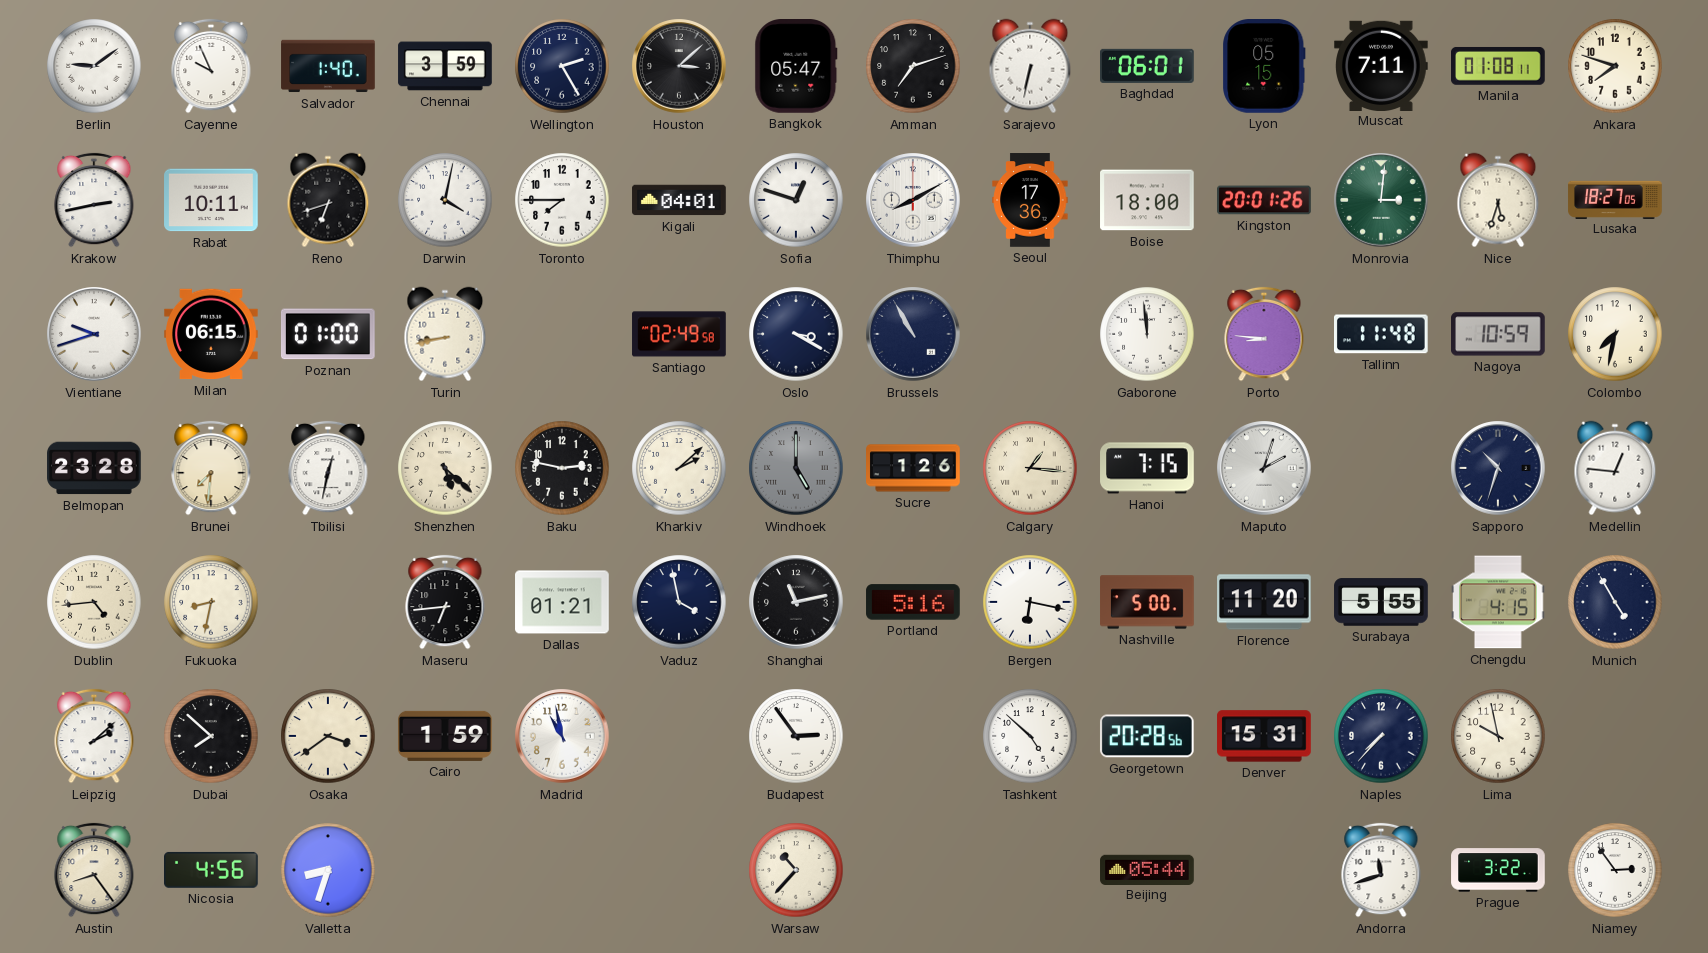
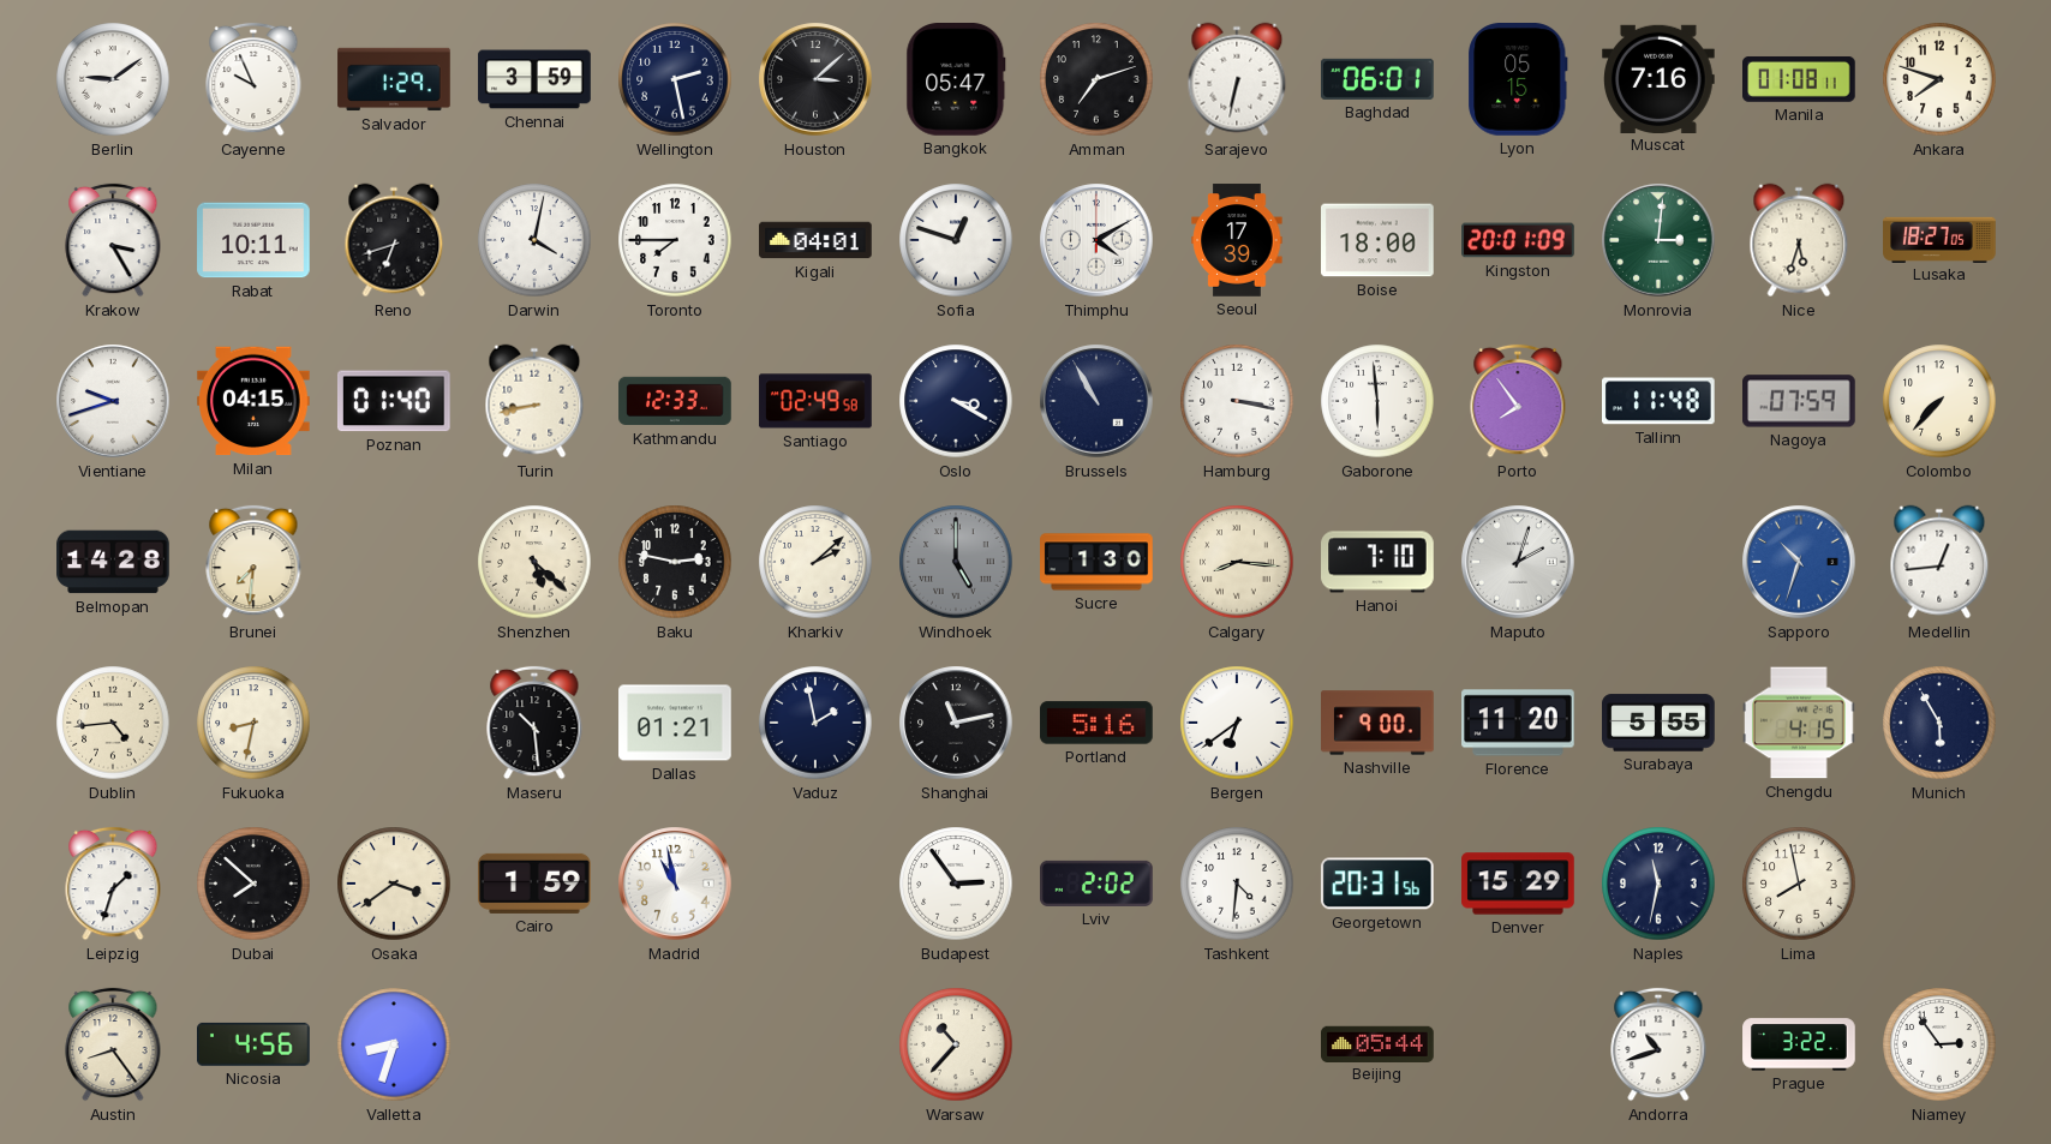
Salvador: 1:40 -> 1:29 (394, 79)
Wellington: 2:25 -> 2:28 (675, 79)
Muscat: 7:11 -> 7:16 (1658, 78)
Krakow: 2:43 -> 3:25 (113, 240)
Thimphu: 8:10 -> 4:10 (1096, 240)
Seoul: 17:36 -> 17:39 (1237, 240)
Kingston: 20:01:26 -> 20:01:09 (1518, 240)
Milan: 06:15 -> 04:15 (253, 401)
Poznan: 01:00 -> 01:40 (394, 401)
Kathmandu: none -> 12:33 (675, 401)
Hamburg: none -> 3:17 (1237, 401)
Gaborone: 11:59 -> 5:59 (1377, 401)
Porto: 8:46 -> 7:54 (1518, 401)
Nagoya: 10:59 -> 07:59 (1800, 401)
Colombo: 7:32 -> 7:37 (1939, 401)
Belmopan: 23:28 -> 14:28 (113, 562)
Tbilisi: 12:32 -> none (328, 468)
Sucre: 1:26 -> 1:30 (1096, 562)
Calgary: 1:16 -> 8:16 (1237, 562)
Hanoi: 7:15 -> 7:10 (1377, 562)
Sapporo dial: navy -> blue (1799, 562)
Medellin: 12:46 -> 12:44 (1939, 562)
Maseru: 6:44 -> 10:29 (534, 723)
Vaduz: 3:58 -> 1:58 (815, 723)
Bergen: 6:17 -> 6:39 (1237, 723)
Nashville: 5:00 -> 9:00 (1377, 723)
Munich: 4:55 -> 5:55 (1939, 723)
Leipzig: 2:08 -> 1:33 (113, 884)
Lviv: none -> 2:02 (1096, 884)
Tashkent: 4:52 -> 4:31 (1237, 884)
Georgetown: 20:28 -> 20:31 (1377, 884)
Denver: 15:31 -> 15:29 (1518, 884)
Naples: 7:37 -> 11:32 (1658, 884)
Lima: 9:58 -> 7:58 (1799, 884)
Andorra: 11:42 -> 10:42 (1658, 1044)
